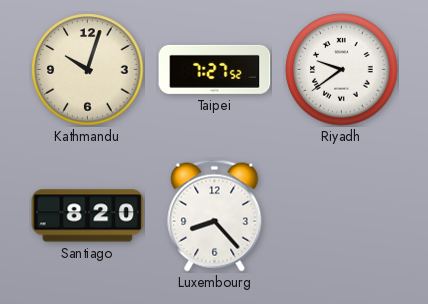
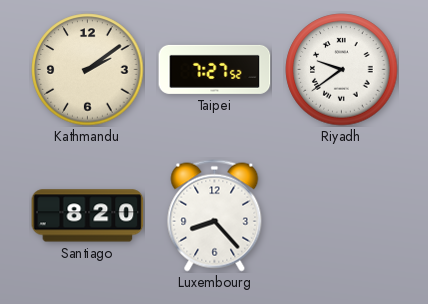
Kathmandu: 10:03 -> 2:09 (88, 70)
